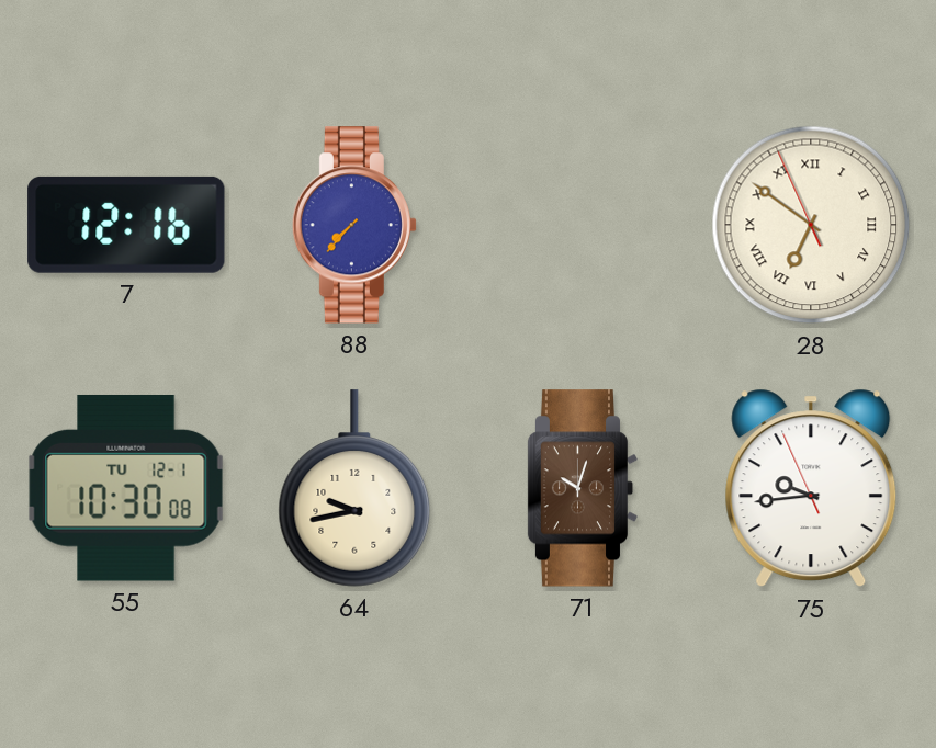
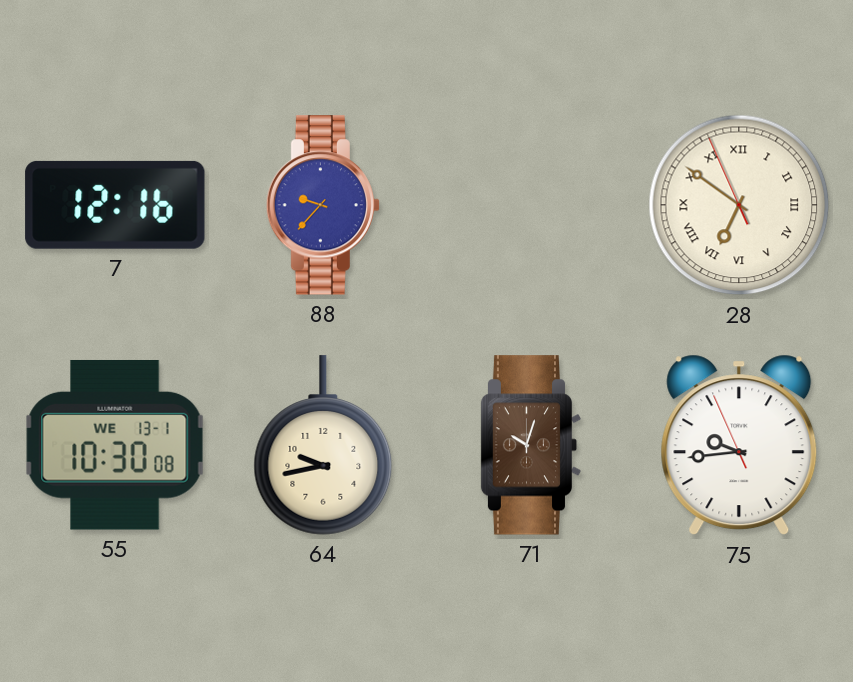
88: 7:37 -> 9:37 (322, 205)
55 date: TU 12-1 -> WE 13-1 (115, 445)
